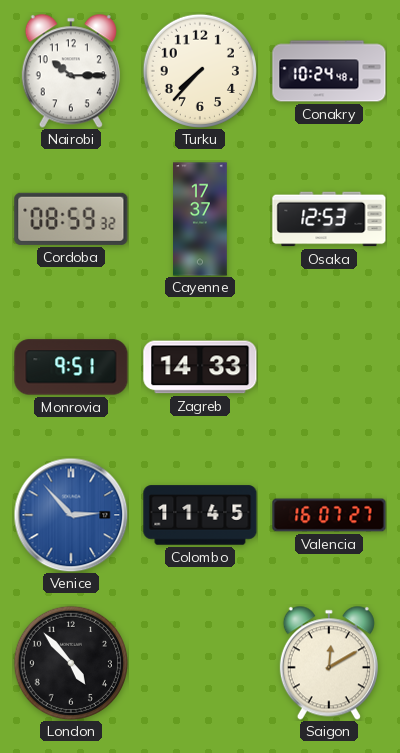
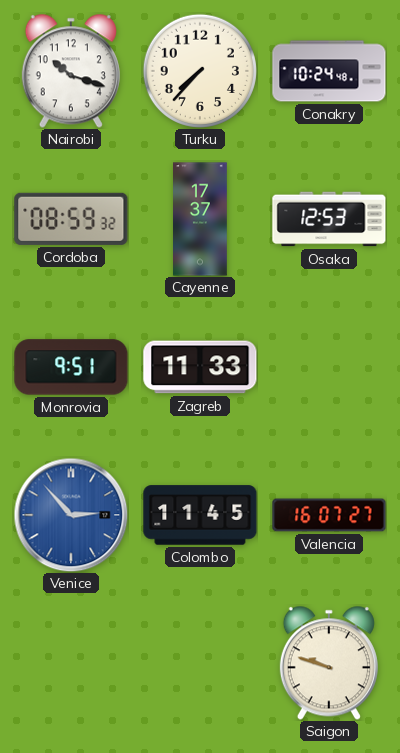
Nairobi: 10:15 -> 10:18 (71, 71)
Zagreb: 14:33 -> 11:33 (200, 367)
London: 4:53 -> none (71, 663)
Saigon: 12:10 -> 9:48 (329, 663)
